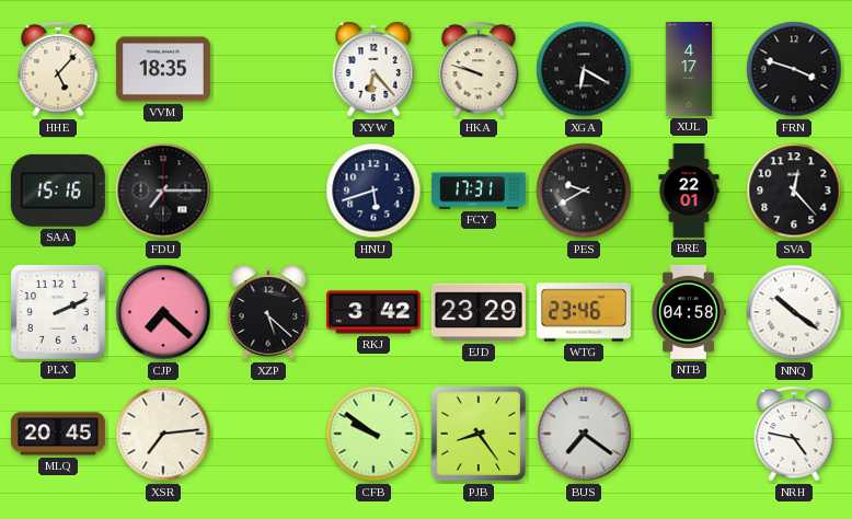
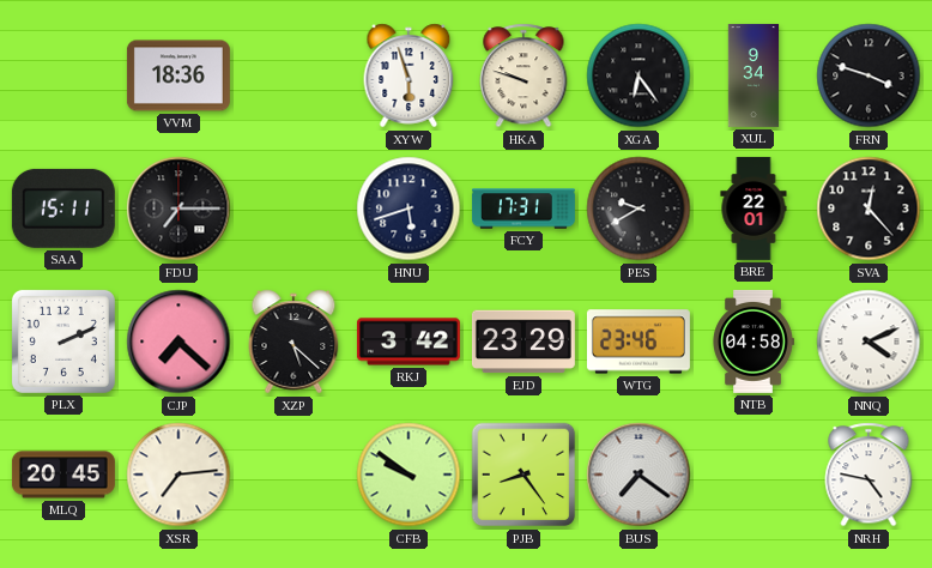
HHE: 5:07 -> none (58, 69)
VVM: 18:35 -> 18:36 (178, 75)
XYW: 6:23 -> 5:57 (408, 75)
XGA: 6:20 -> 6:24 (639, 75)
XUL: 4:17 -> 9:34 (754, 75)
SAA: 15:16 -> 15:11 (63, 209)
NNQ: 10:21 -> 4:11 (869, 342)
